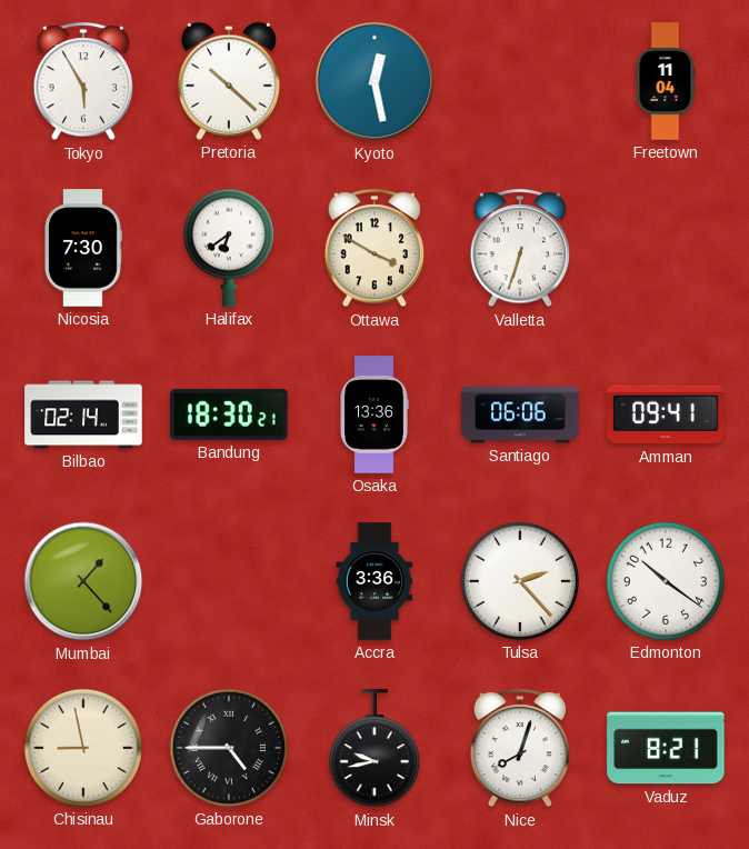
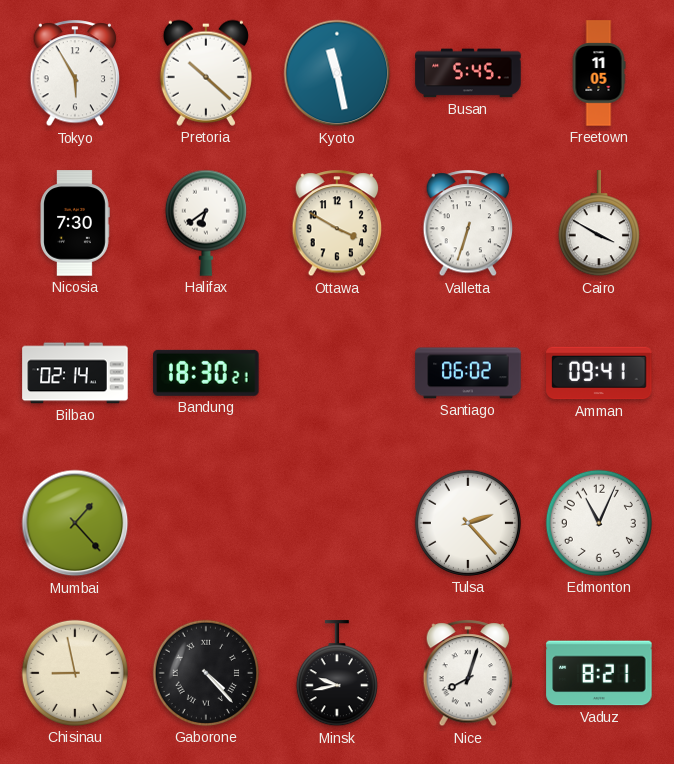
Kyoto: 12:28 -> 11:28 (337, 73)
Busan: none -> 5:45 (468, 73)
Freetown: 11:04 -> 11:05 (599, 73)
Cairo: none -> 3:50 (599, 224)
Osaka: 13:36 -> none (374, 414)
Santiago: 06:06 -> 06:02 (468, 373)
Accra: 3:36 -> none (374, 581)
Edmonton: 10:21 -> 11:04 (599, 523)
Gaborone: 4:45 -> 4:23 (206, 673)
